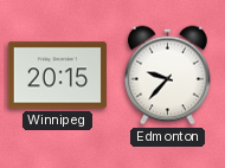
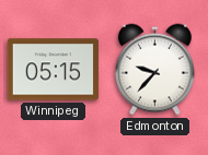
Winnipeg: 20:15 -> 05:15 (53, 70)
